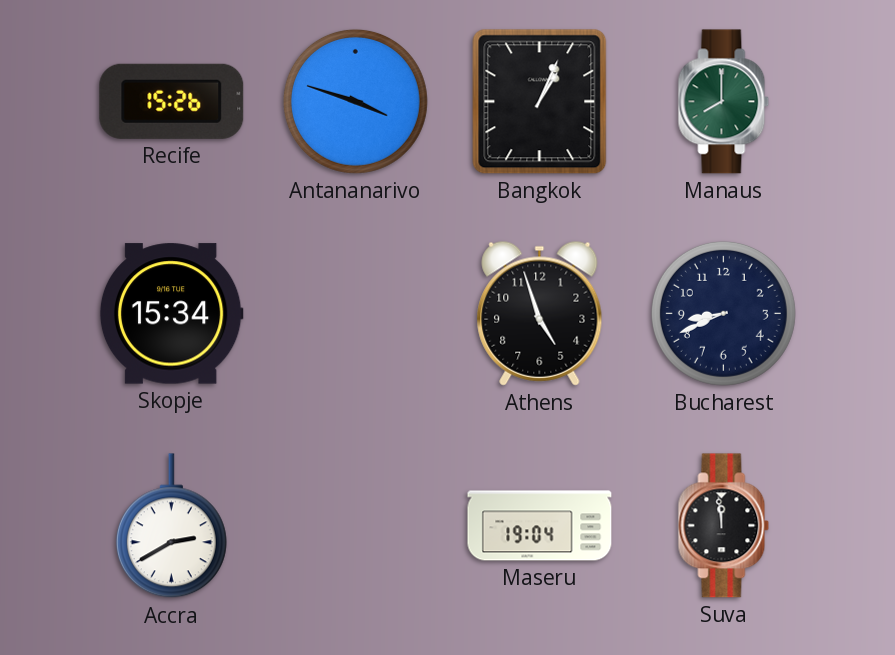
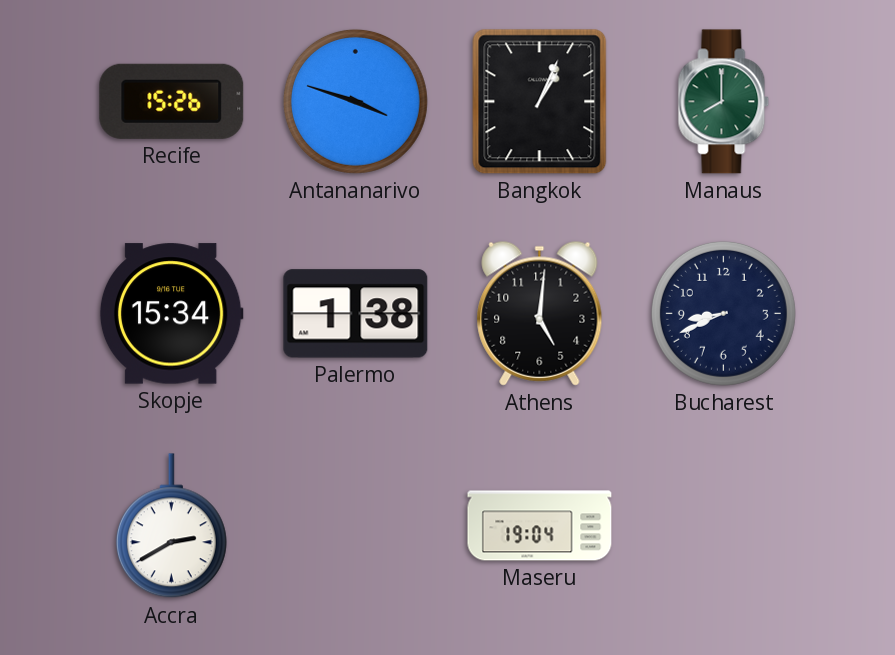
Palermo: none -> 1:38 (356, 314)
Athens: 4:57 -> 5:01 (540, 313)
Suva: 11:59 -> none (724, 526)
